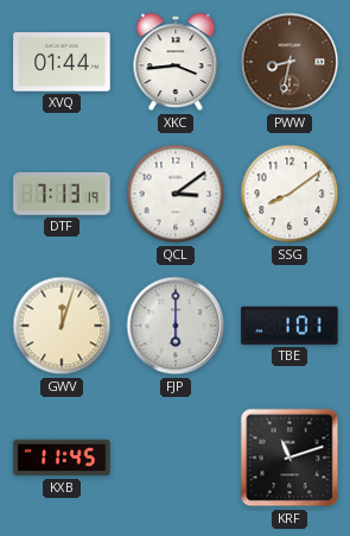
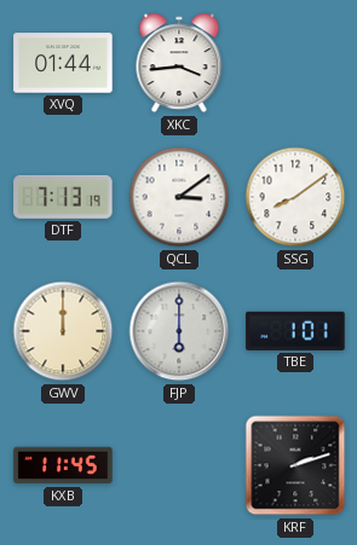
PWW: 8:32 -> none (289, 62)
GWV: 12:03 -> 12:00 (63, 331)
KRF: 11:12 -> 2:12 (295, 465)
